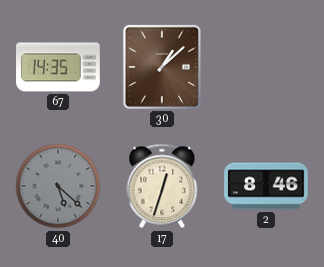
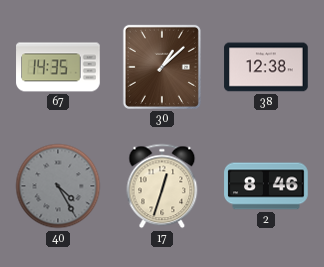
38: none -> 12:38 (266, 67)
40: 5:22 -> 4:25 (58, 186)
